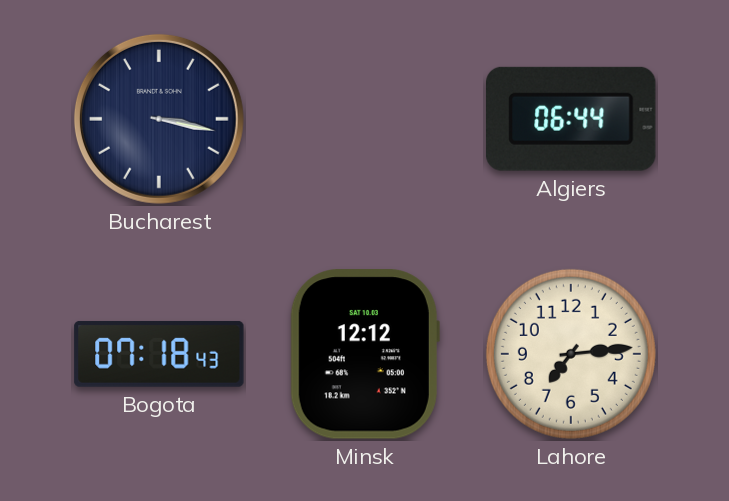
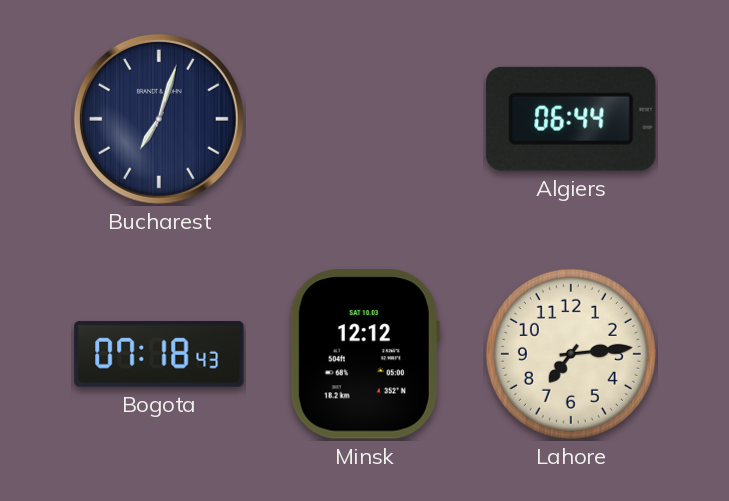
Bucharest: 3:17 -> 7:03 (159, 119)
